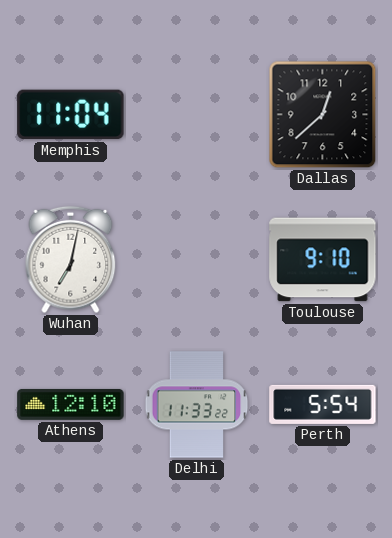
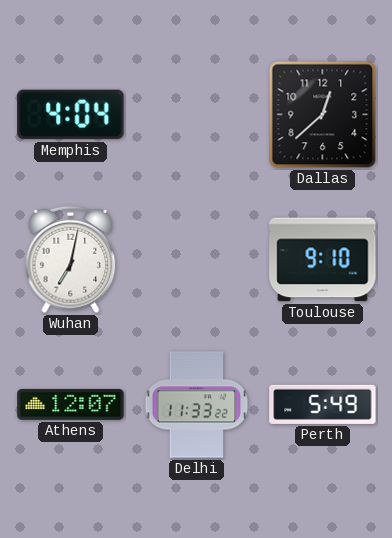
Memphis: 11:04 -> 4:04 (71, 115)
Athens: 12:10 -> 12:07 (71, 404)
Perth: 5:54 -> 5:49 (323, 404)
